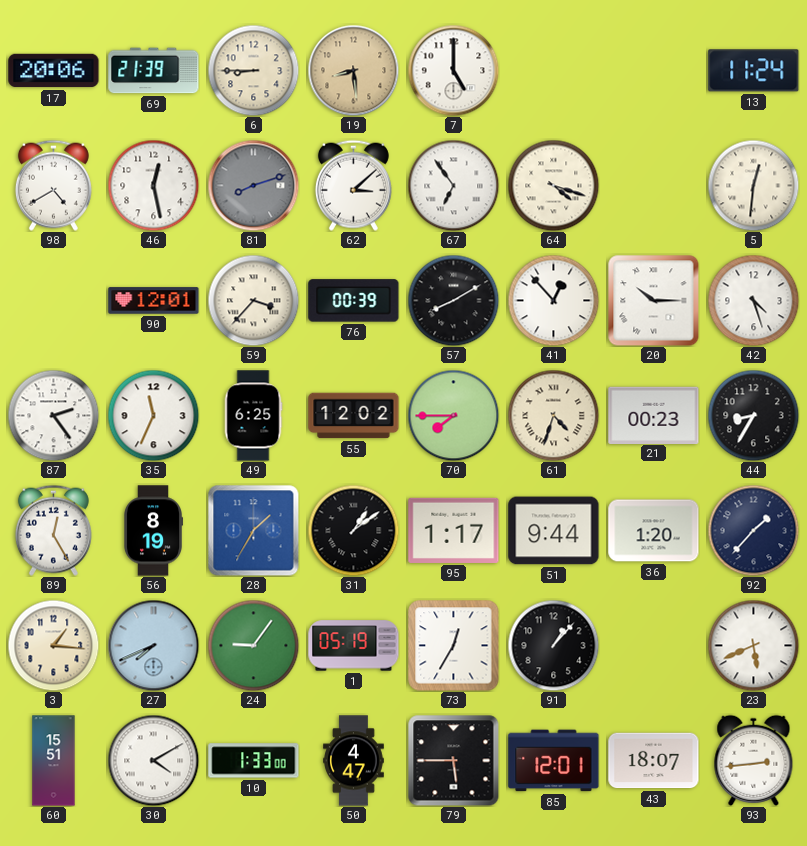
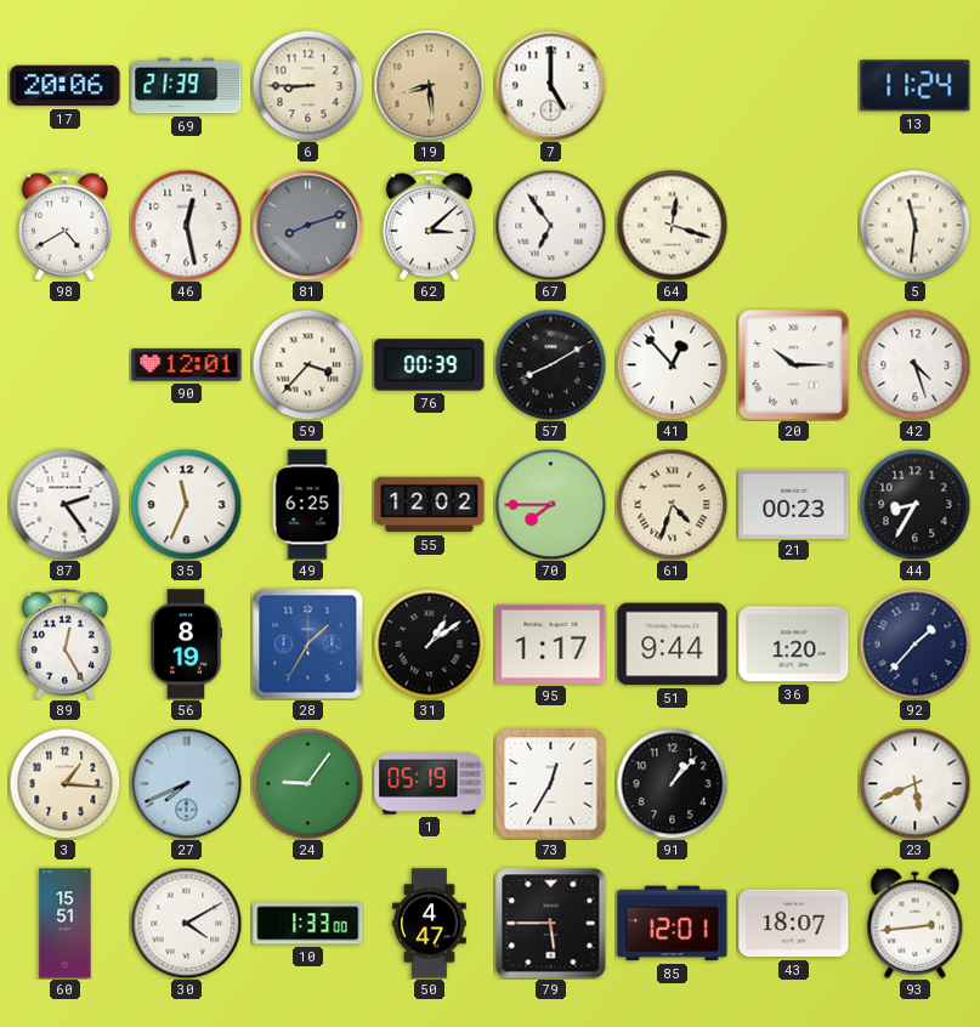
64: 4:18 -> 12:18 (672, 225)
5: 12:31 -> 11:31 (914, 225)
